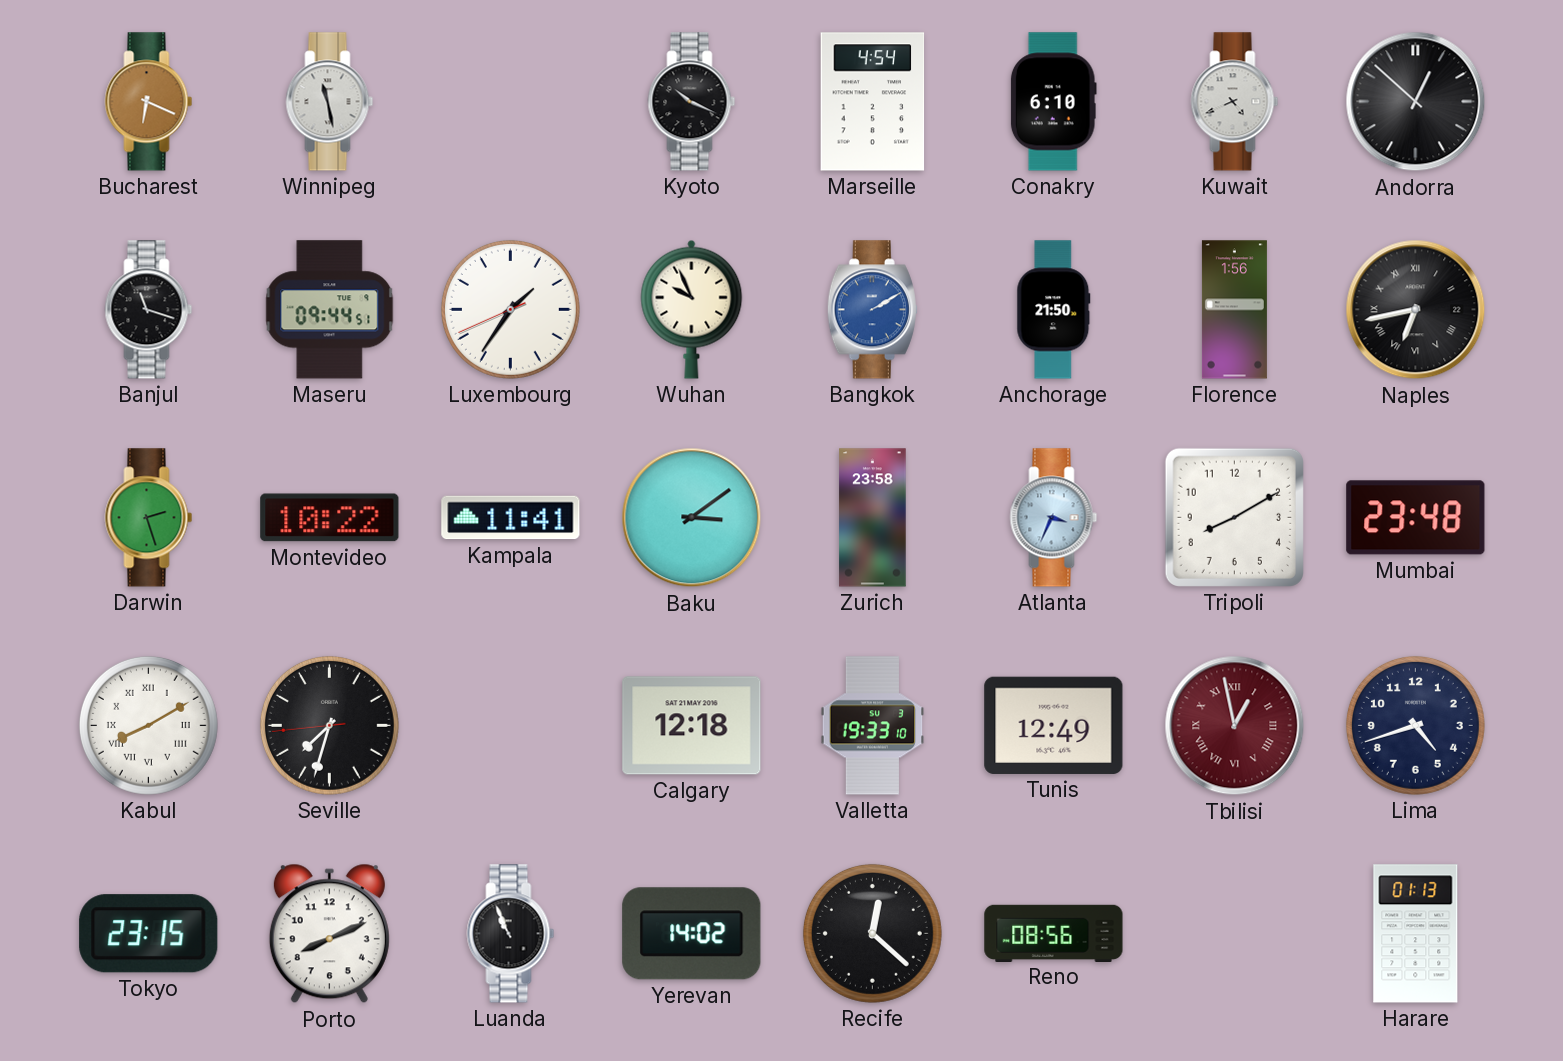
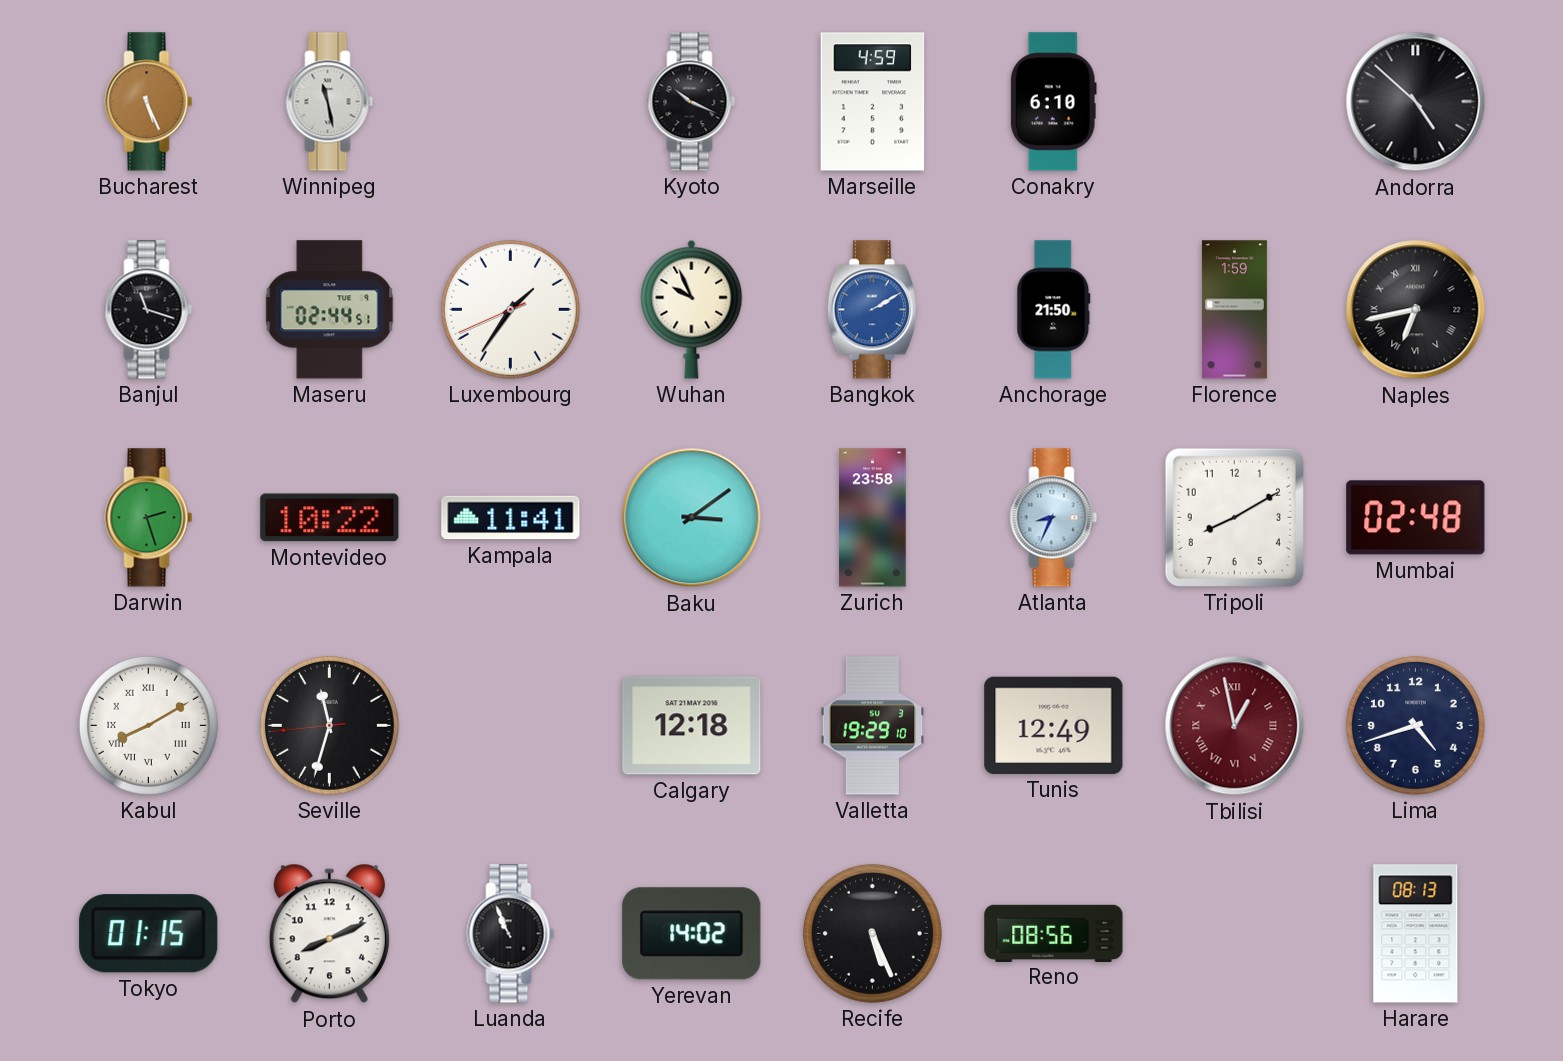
Bucharest: 6:19 -> 5:26 (149, 102)
Marseille: 4:54 -> 4:59 (873, 102)
Kuwait: 4:41 -> none (1235, 102)
Andorra: 12:52 -> 4:52 (1416, 102)
Maseru: 09:44 -> 02:44 (330, 310)
Florence: 1:56 -> 1:59 (1234, 310)
Atlanta: 3:34 -> 8:34 (1054, 518)
Mumbai: 23:48 -> 02:48 (1416, 518)
Seville: 7:32 -> 11:32 (329, 725)
Valletta: 19:33 -> 19:29 (873, 726)
Tokyo: 23:15 -> 01:15 (149, 934)
Recife: 12:22 -> 5:26 (872, 933)
Harare: 01:13 -> 08:13 (1416, 934)
